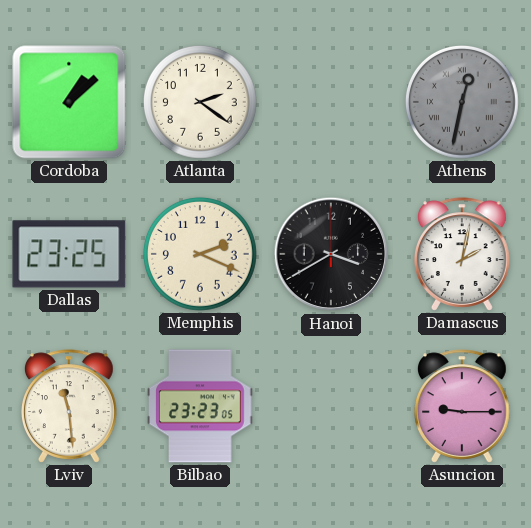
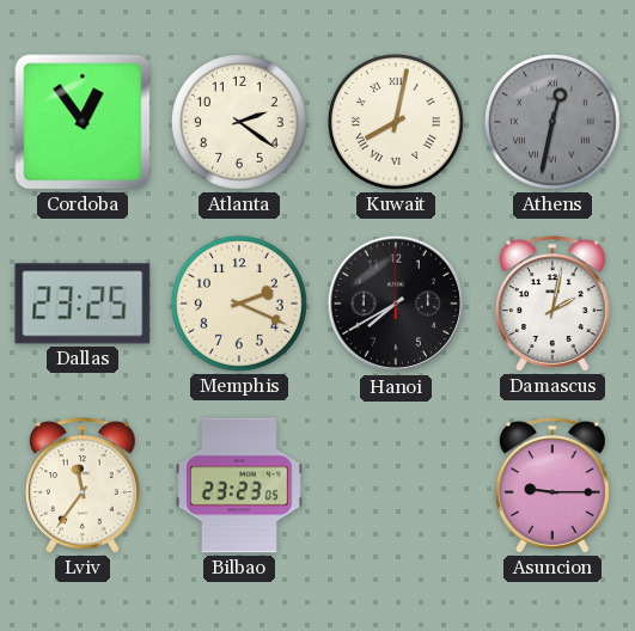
Cordoba: 1:08 -> 12:54 (83, 122)
Kuwait: none -> 8:02 (396, 122)
Hanoi: 3:40 -> 7:40 (396, 304)
Lviv: 11:29 -> 11:36 (84, 485)
